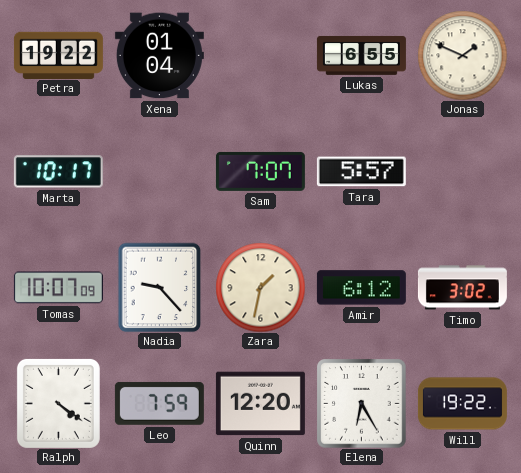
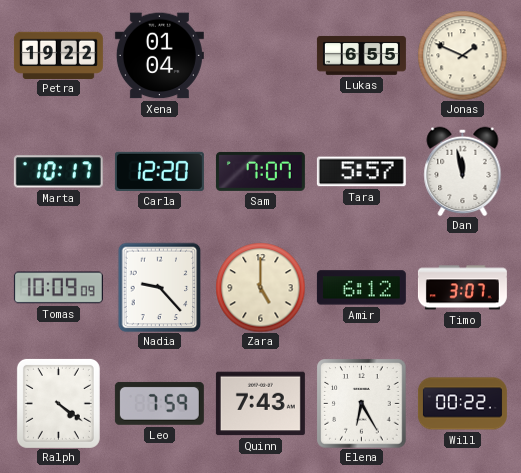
Carla: none -> 12:20 (159, 171)
Dan: none -> 11:58 (463, 171)
Tomas: 10:07 -> 10:09 (58, 288)
Zara: 1:32 -> 5:00 (260, 287)
Timo: 3:02 -> 3:07 (462, 288)
Quinn: 12:20 -> 7:43 (260, 404)
Will: 19:22 -> 00:22 (462, 404)
